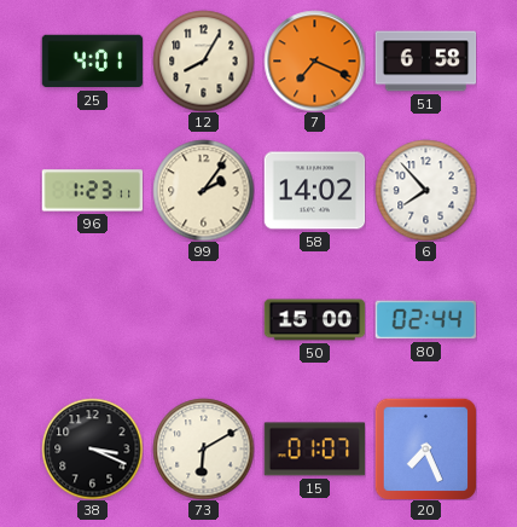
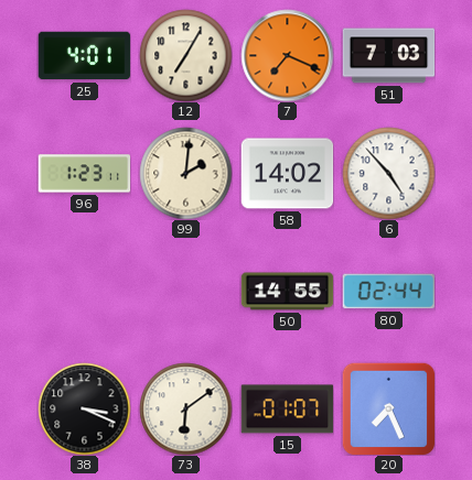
12: 8:05 -> 7:05 (185, 55)
51: 6:58 -> 7:03 (388, 56)
99: 2:06 -> 2:01 (185, 173)
6: 7:53 -> 4:53 (388, 173)
50: 15:00 -> 14:55 (287, 292)
73: 6:10 -> 6:09 (185, 408)
